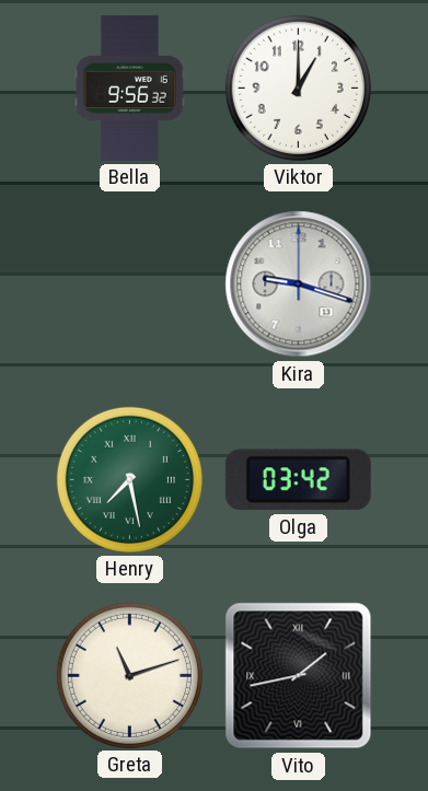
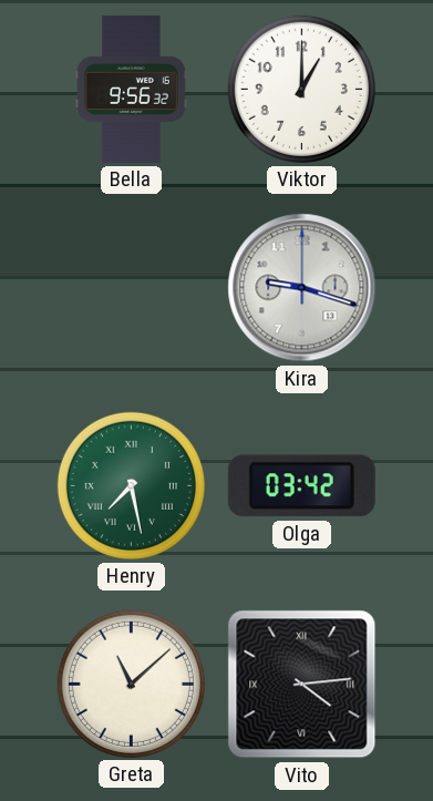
Greta: 11:12 -> 11:08 (131, 684)
Vito: 1:43 -> 4:14 (302, 685)
